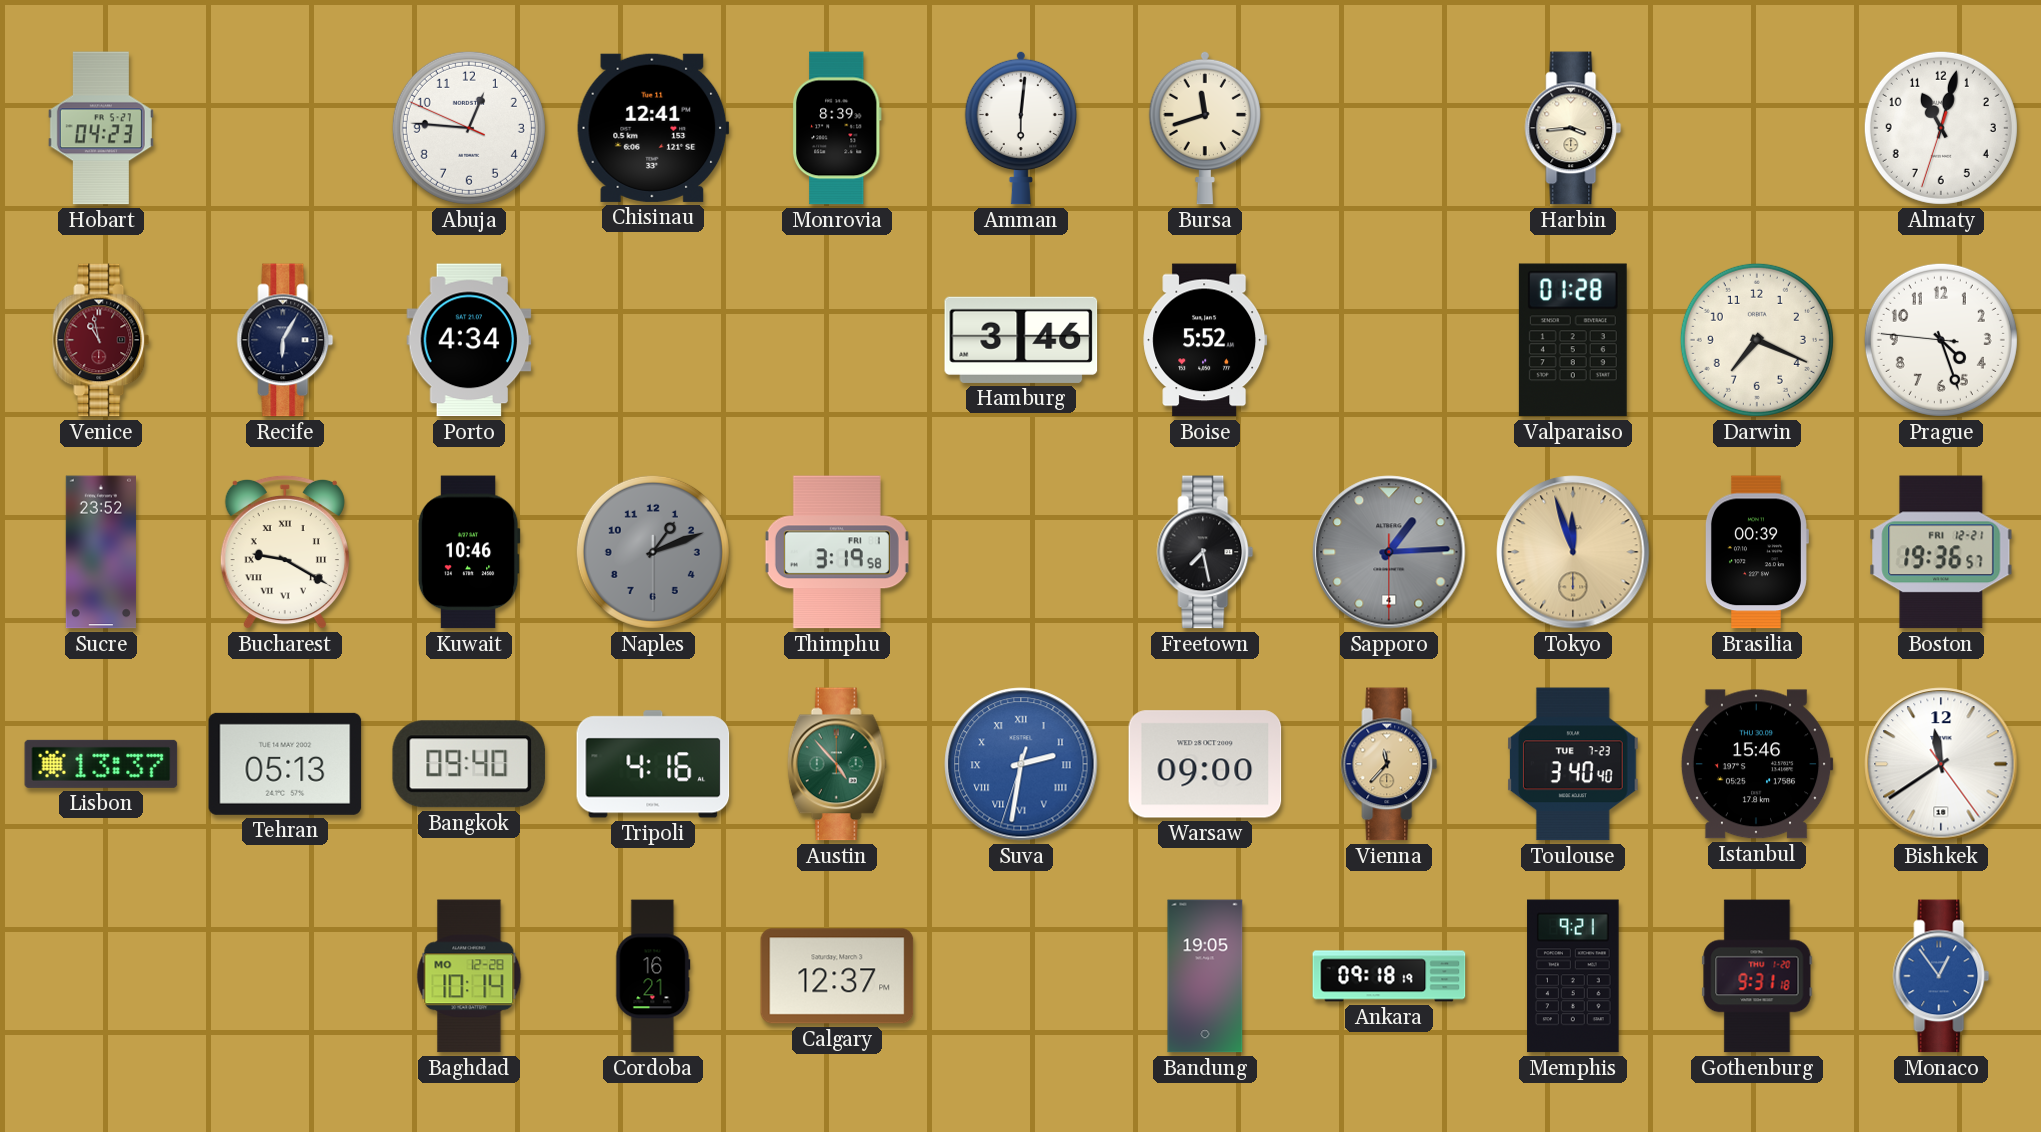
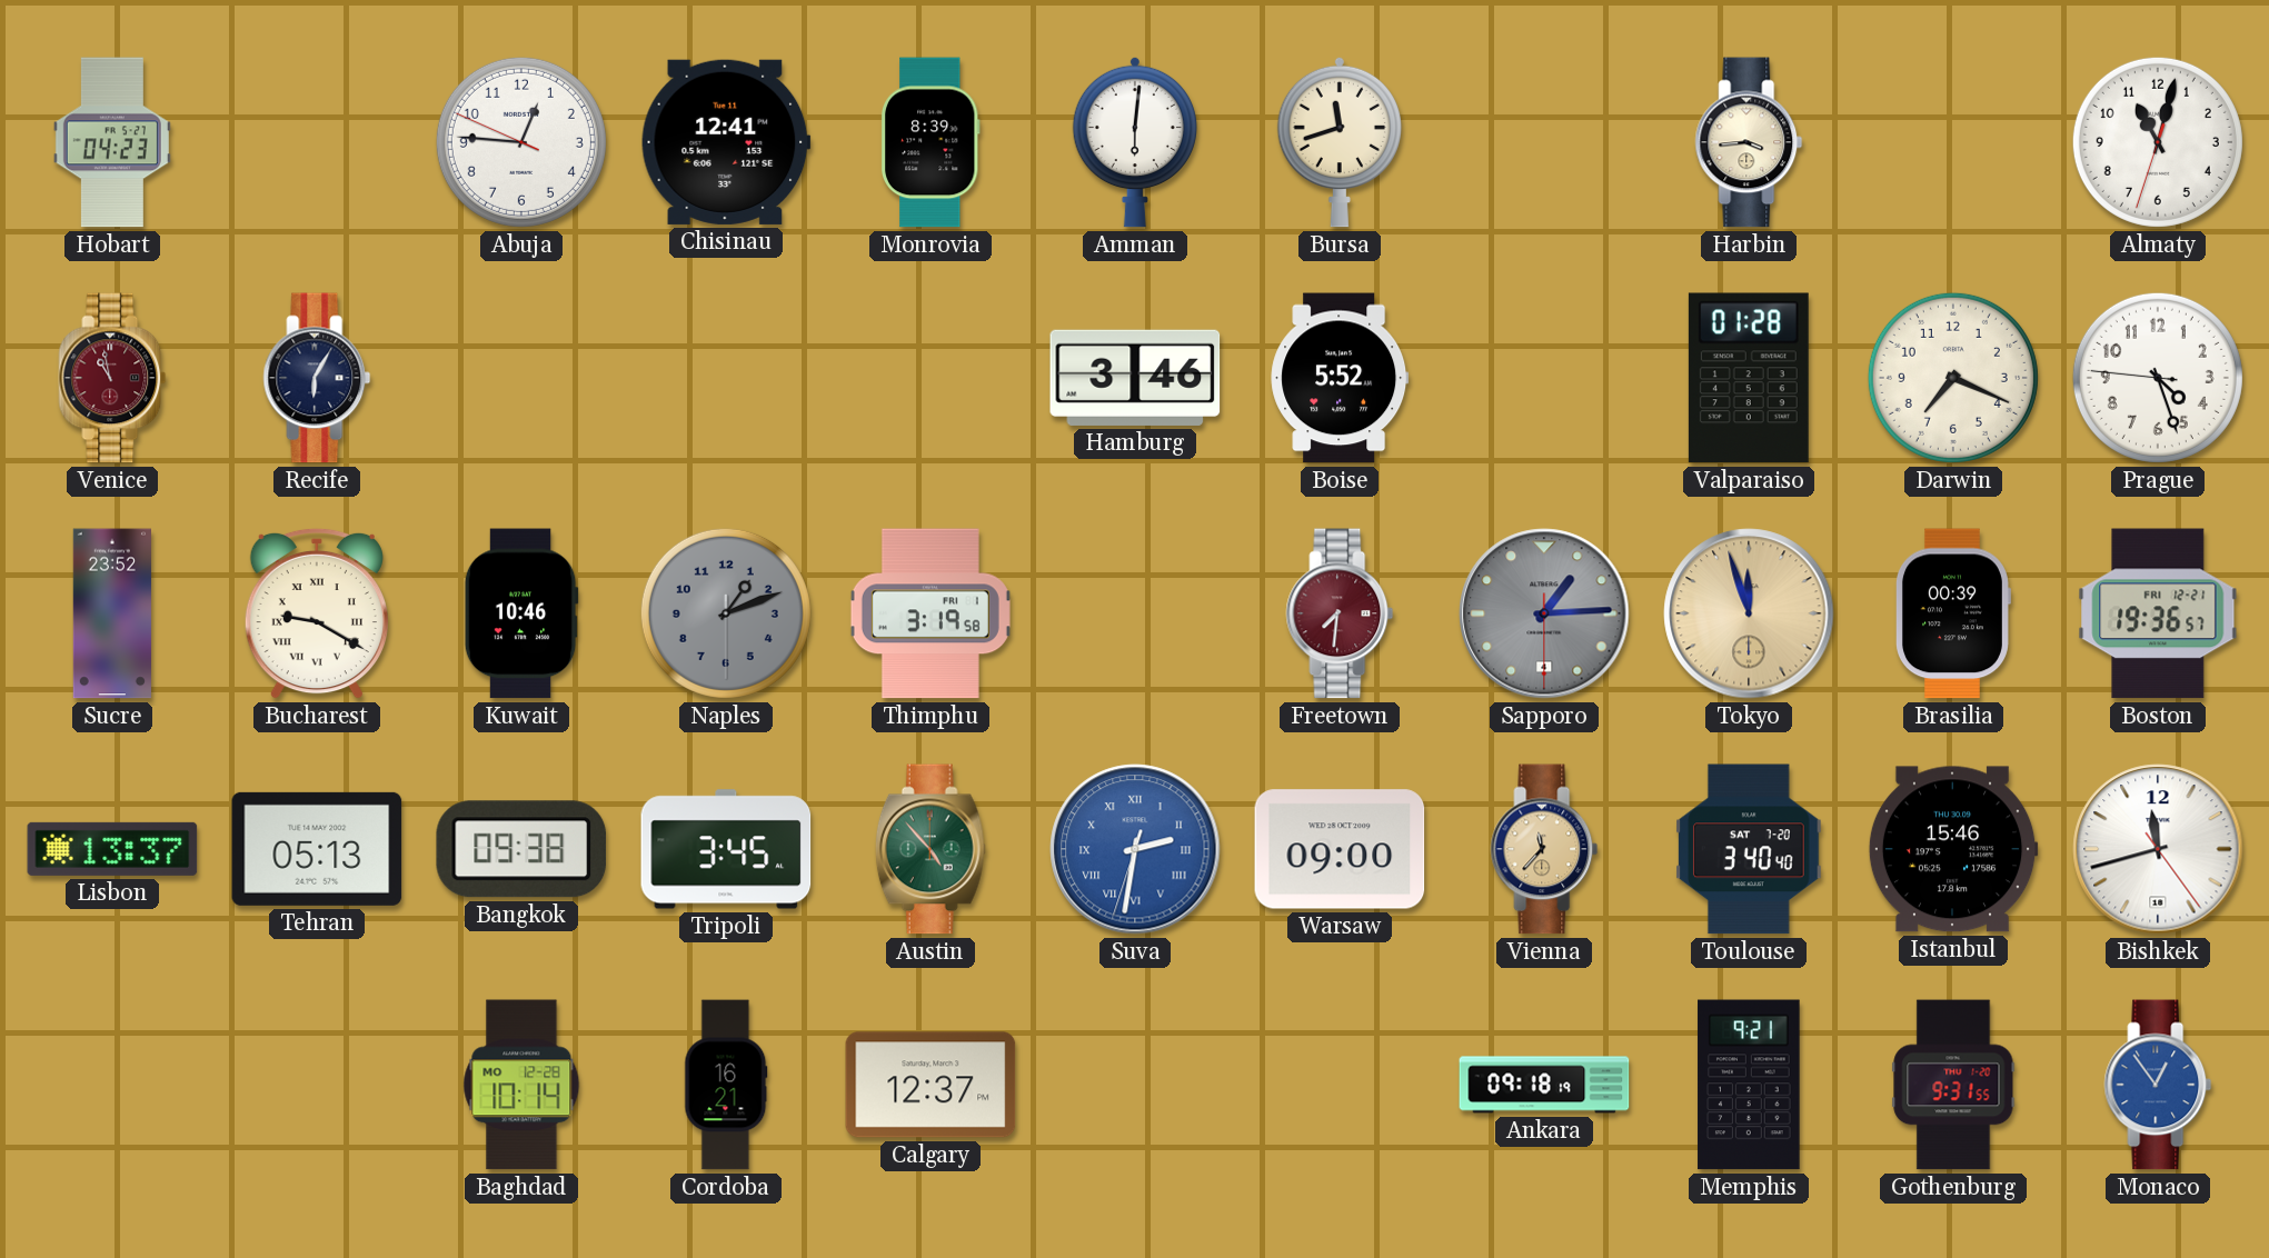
Porto: 4:34 -> none (469, 340)
Freetown: 7:28 -> 7:31 (1340, 613)
Freetown dial: black -> burgundy (1340, 613)
Bangkok: 09:40 -> 09:38 (521, 849)
Tripoli: 4:16 -> 3:45 (726, 849)
Toulouse date: TUE 7-23 -> SAT 7-20 (1750, 849)
Bishkek: 11:39 -> 11:42 (2158, 849)
Bandung: 19:05 -> none (1205, 976)
Gothenburg: 9:31:18 -> 9:31:55 (1953, 1085)
